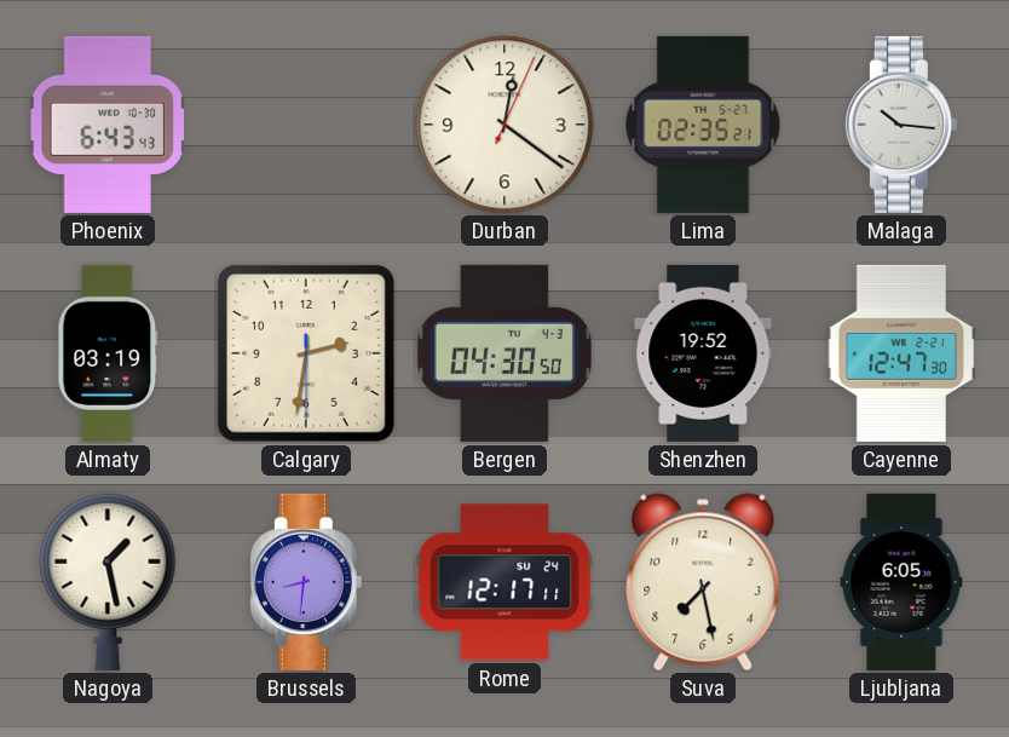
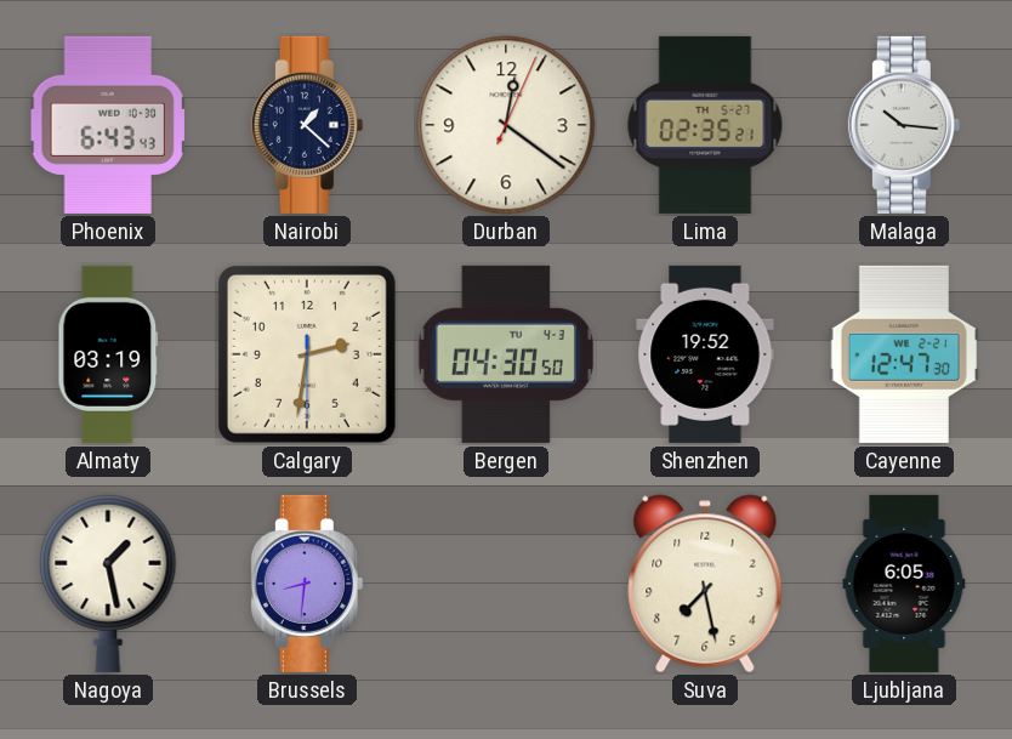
Nairobi: none -> 1:22 (307, 125)
Rome: 12:17 -> none (504, 582)
